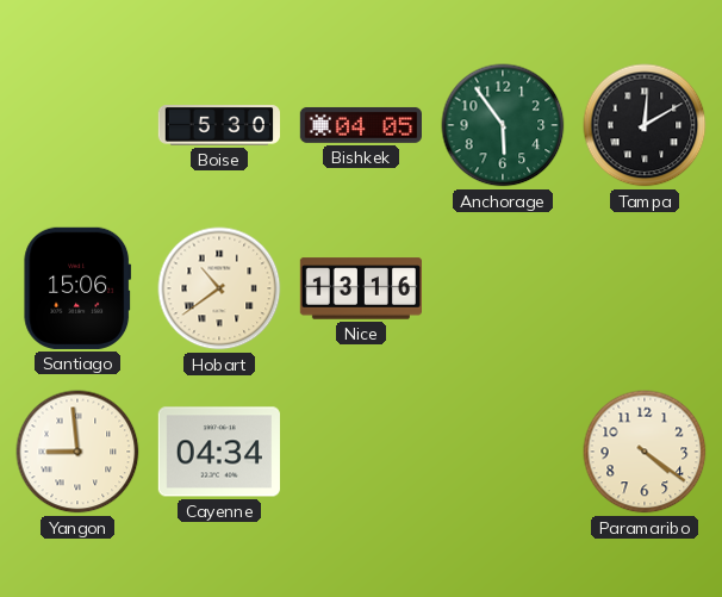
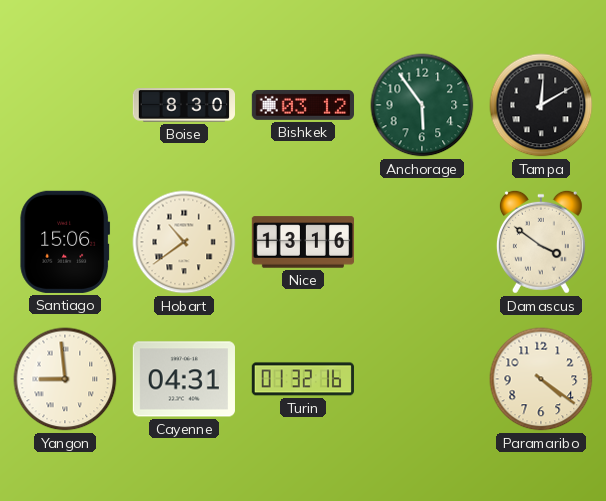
Boise: 5:30 -> 8:30 (183, 105)
Bishkek: 04:05 -> 03:12 (302, 105)
Damascus: none -> 3:51 (541, 242)
Cayenne: 04:34 -> 04:31 (184, 379)
Turin: none -> 01:32 (303, 379)
